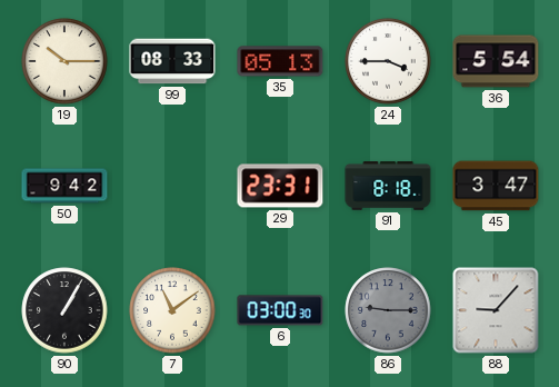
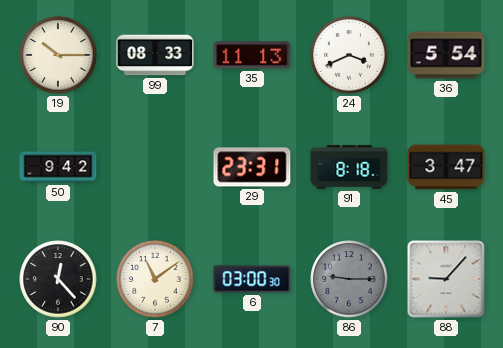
35: 05:13 -> 11:13 (252, 55)
24: 3:45 -> 3:41 (349, 55)
90: 1:05 -> 12:23 (58, 279)
